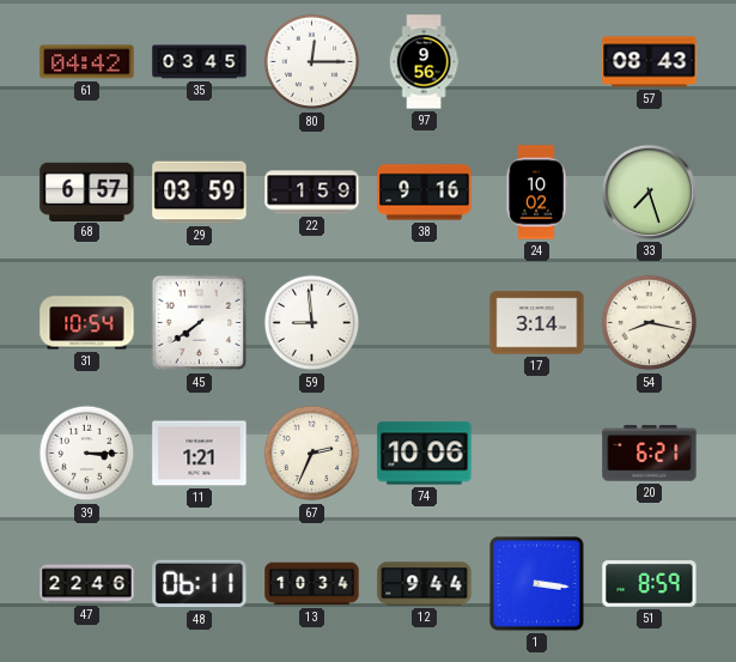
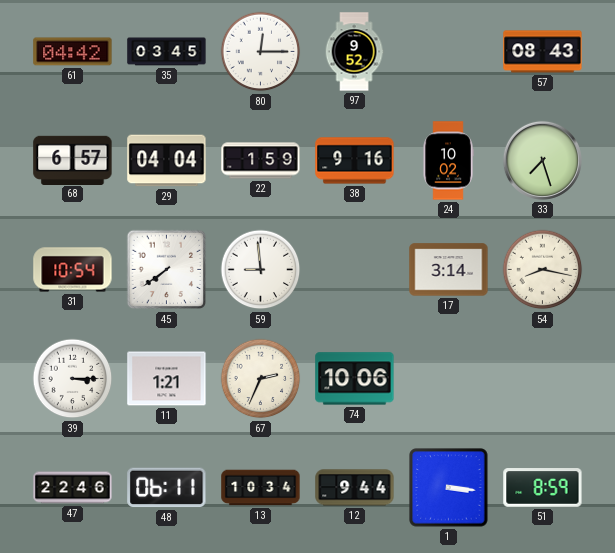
97: 9:56 -> 9:52 (354, 52)
29: 03:59 -> 04:04 (167, 161)
20: 6:21 -> none (650, 454)
